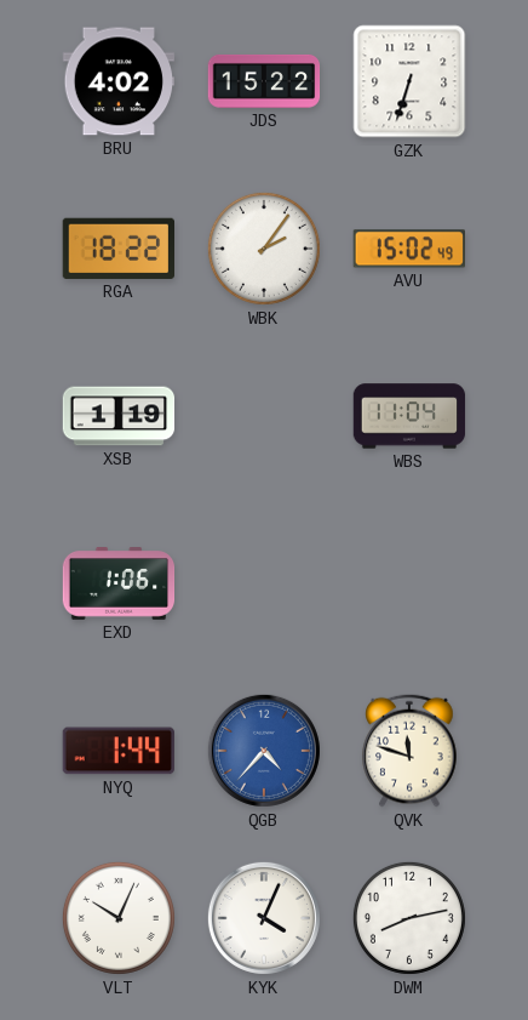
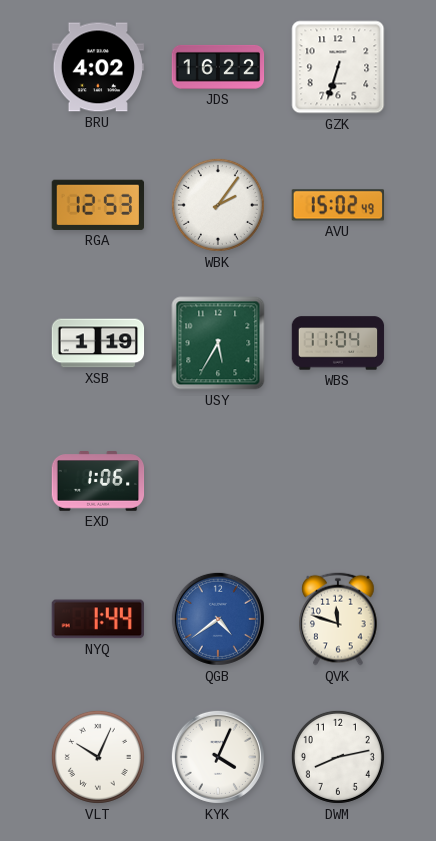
JDS: 15:22 -> 16:22 (218, 67)
RGA: 18:22 -> 12:53 (97, 205)
USY: none -> 5:35 (218, 343)
QGB: 4:37 -> 4:39 (218, 619)
